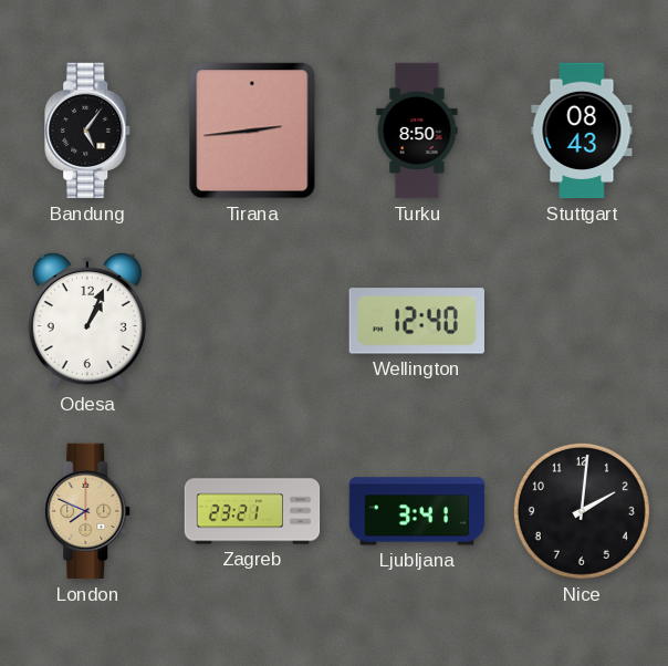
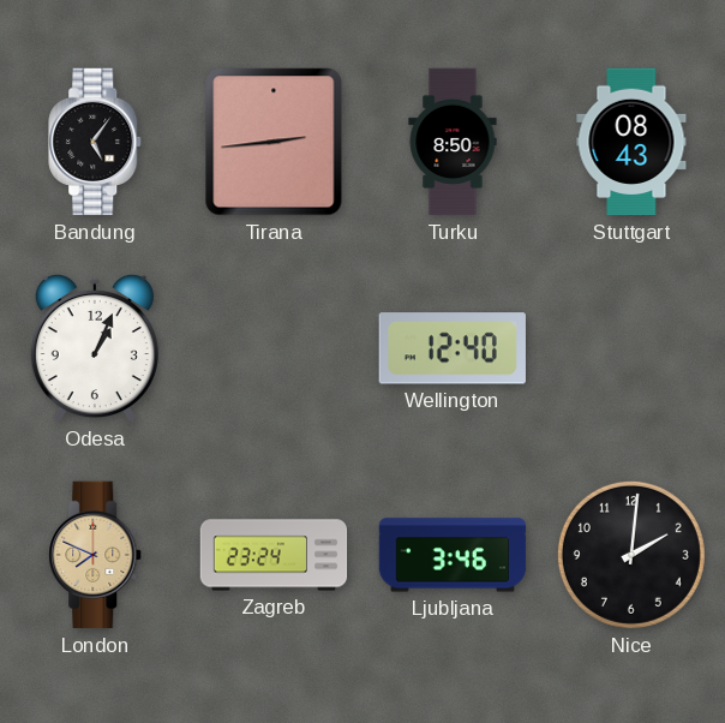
Zagreb: 23:21 -> 23:24 (274, 555)
Ljubljana: 3:41 -> 3:46 (453, 555)
